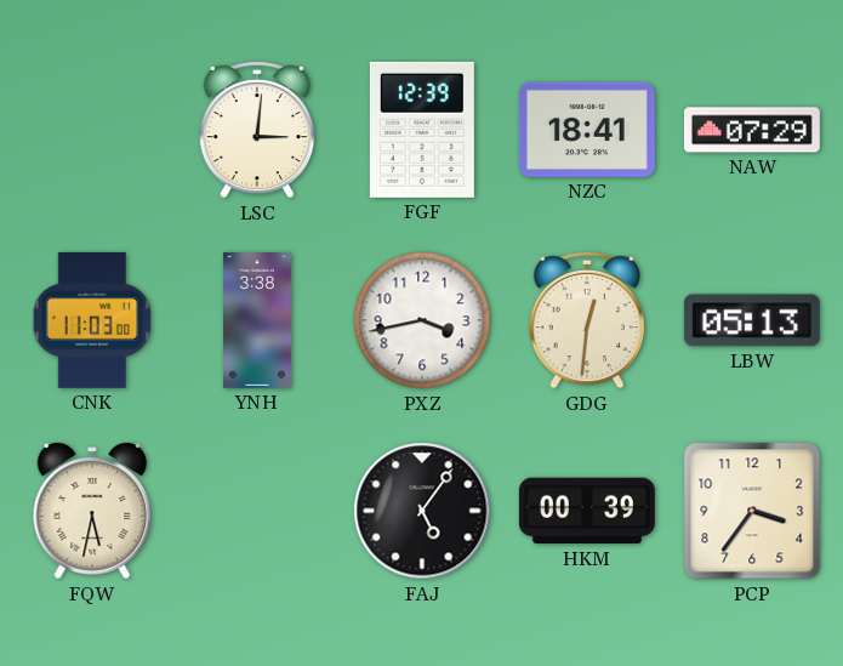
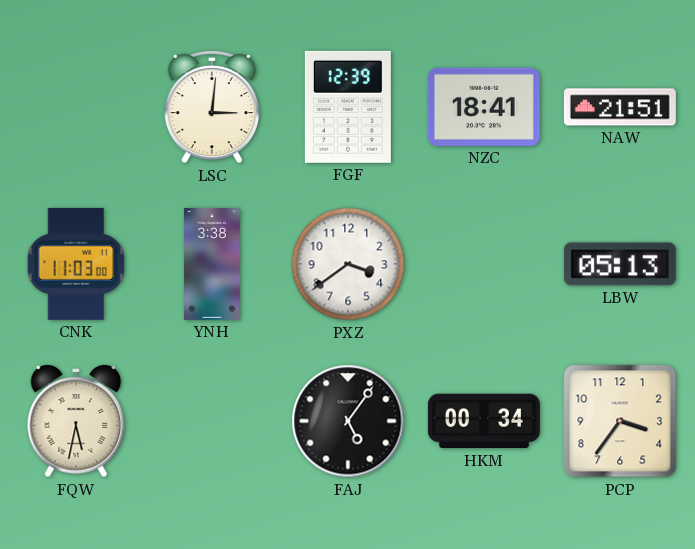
NAW: 07:29 -> 21:51 (620, 107)
PXZ: 3:43 -> 3:39 (348, 264)
GDG: 12:31 -> none (587, 320)
HKM: 00:39 -> 00:34 (484, 421)
